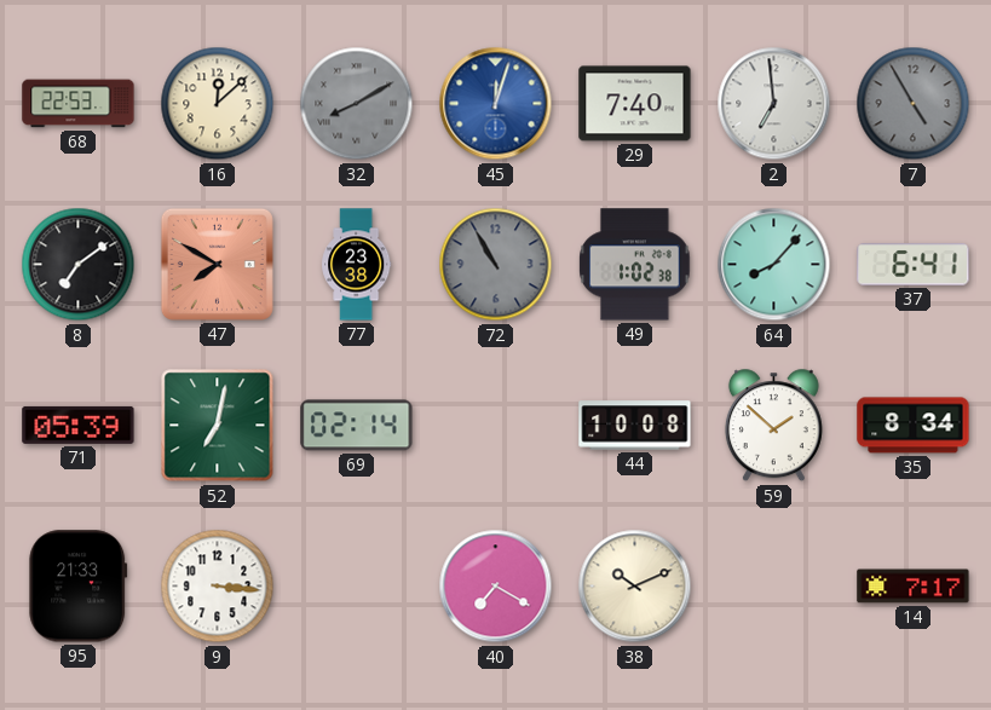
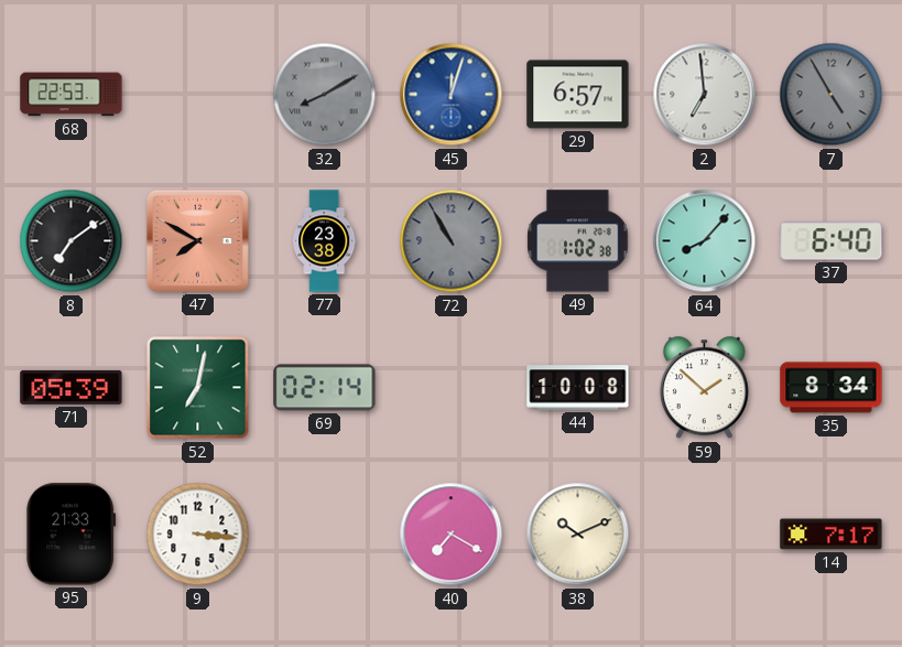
16: 12:08 -> none (218, 104)
29: 7:40 -> 6:57 (578, 95)
37: 6:41 -> 6:40 (832, 241)
